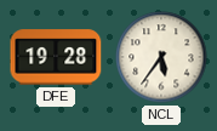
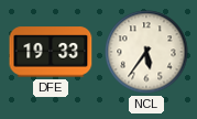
DFE: 19:28 -> 19:33 (51, 52)
